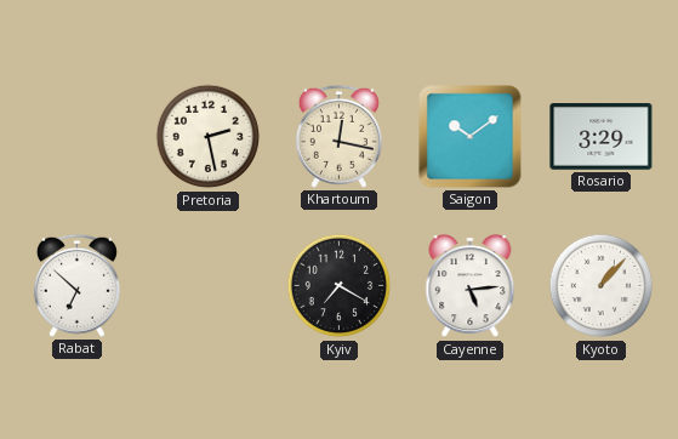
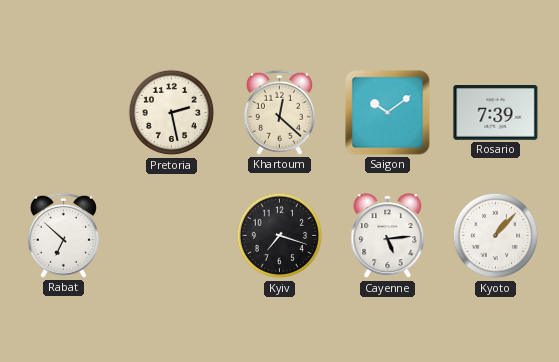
Khartoum: 12:17 -> 12:22 (279, 112)
Rosario: 3:29 -> 7:39 (496, 113)
Kyiv: 7:20 -> 7:18 (280, 236)
